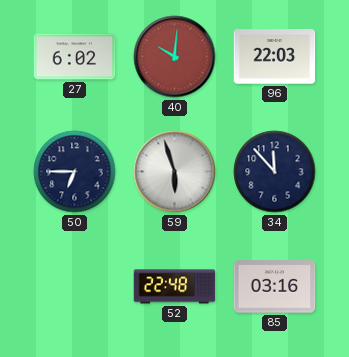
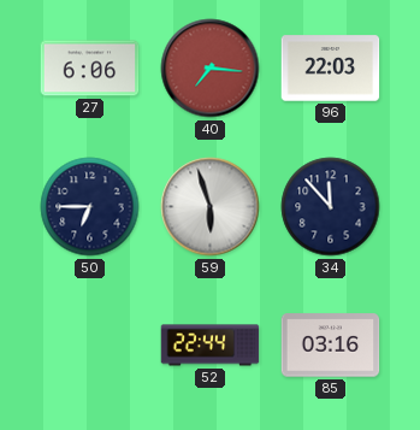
27: 6:02 -> 6:06 (90, 69)
40: 10:01 -> 7:16 (211, 69)
52: 22:48 -> 22:44 (211, 346)
